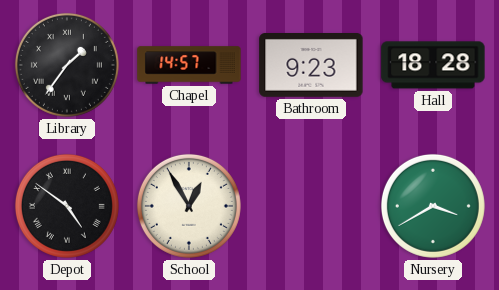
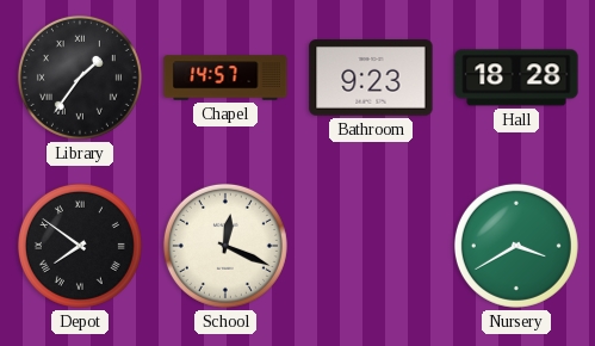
Depot: 4:51 -> 7:51 (80, 246)
School: 12:55 -> 12:19 (225, 246)
